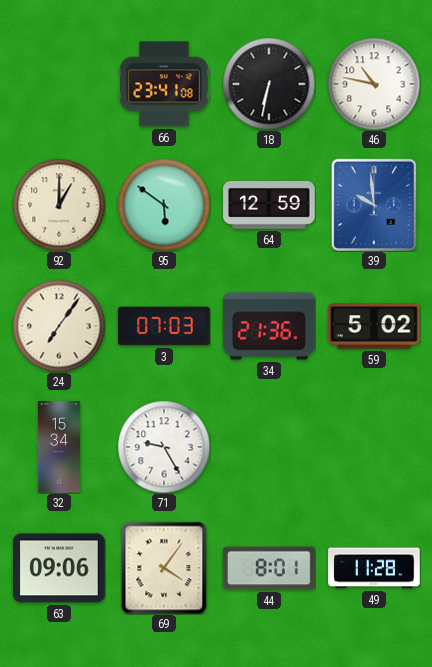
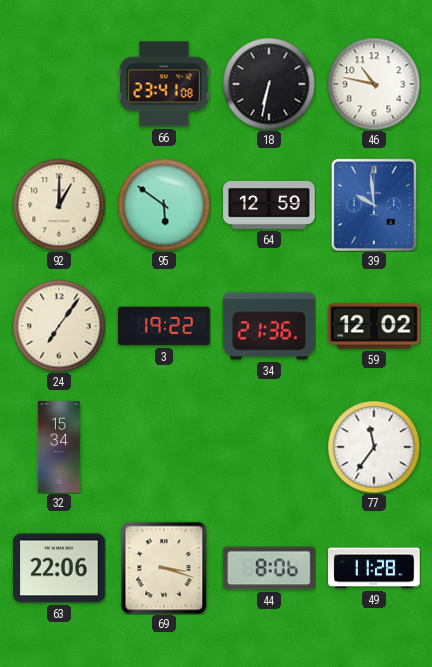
3: 07:03 -> 19:22 (164, 326)
59: 5:02 -> 12:02 (374, 326)
71: 9:25 -> none (164, 447)
77: none -> 11:36 (374, 447)
63: 09:06 -> 22:06 (59, 568)
69: 4:06 -> 3:18 (164, 568)
44: 8:01 -> 8:06 (269, 568)
